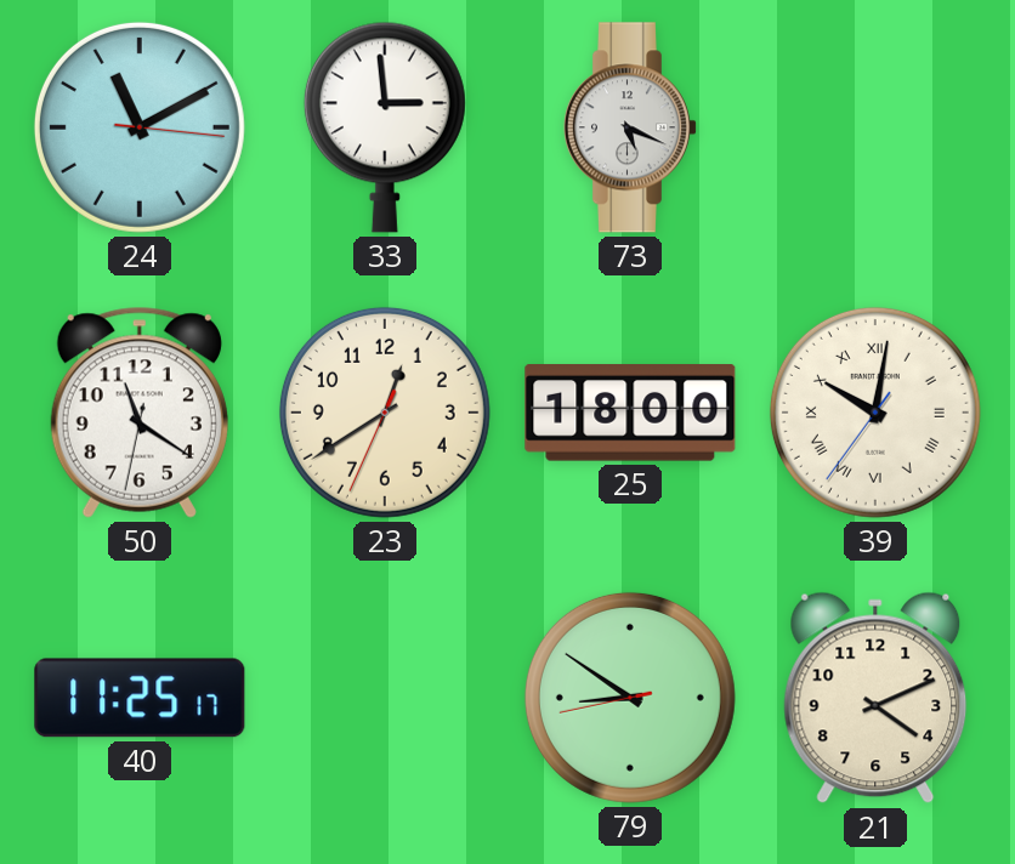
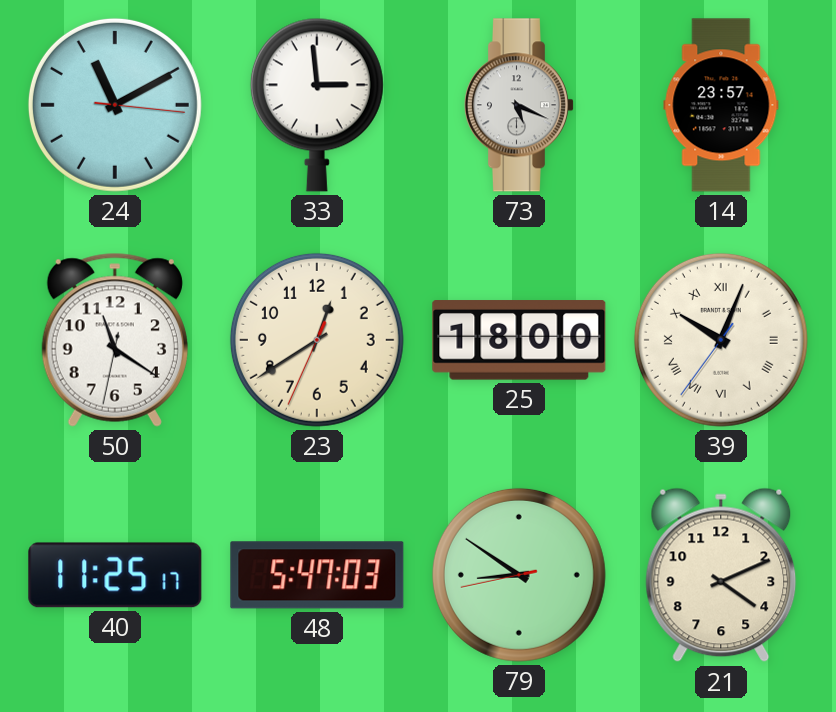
14: none -> 23:57 (721, 105)
39: 10:01 -> 10:03 (721, 340)
48: none -> 5:47 (317, 575)
